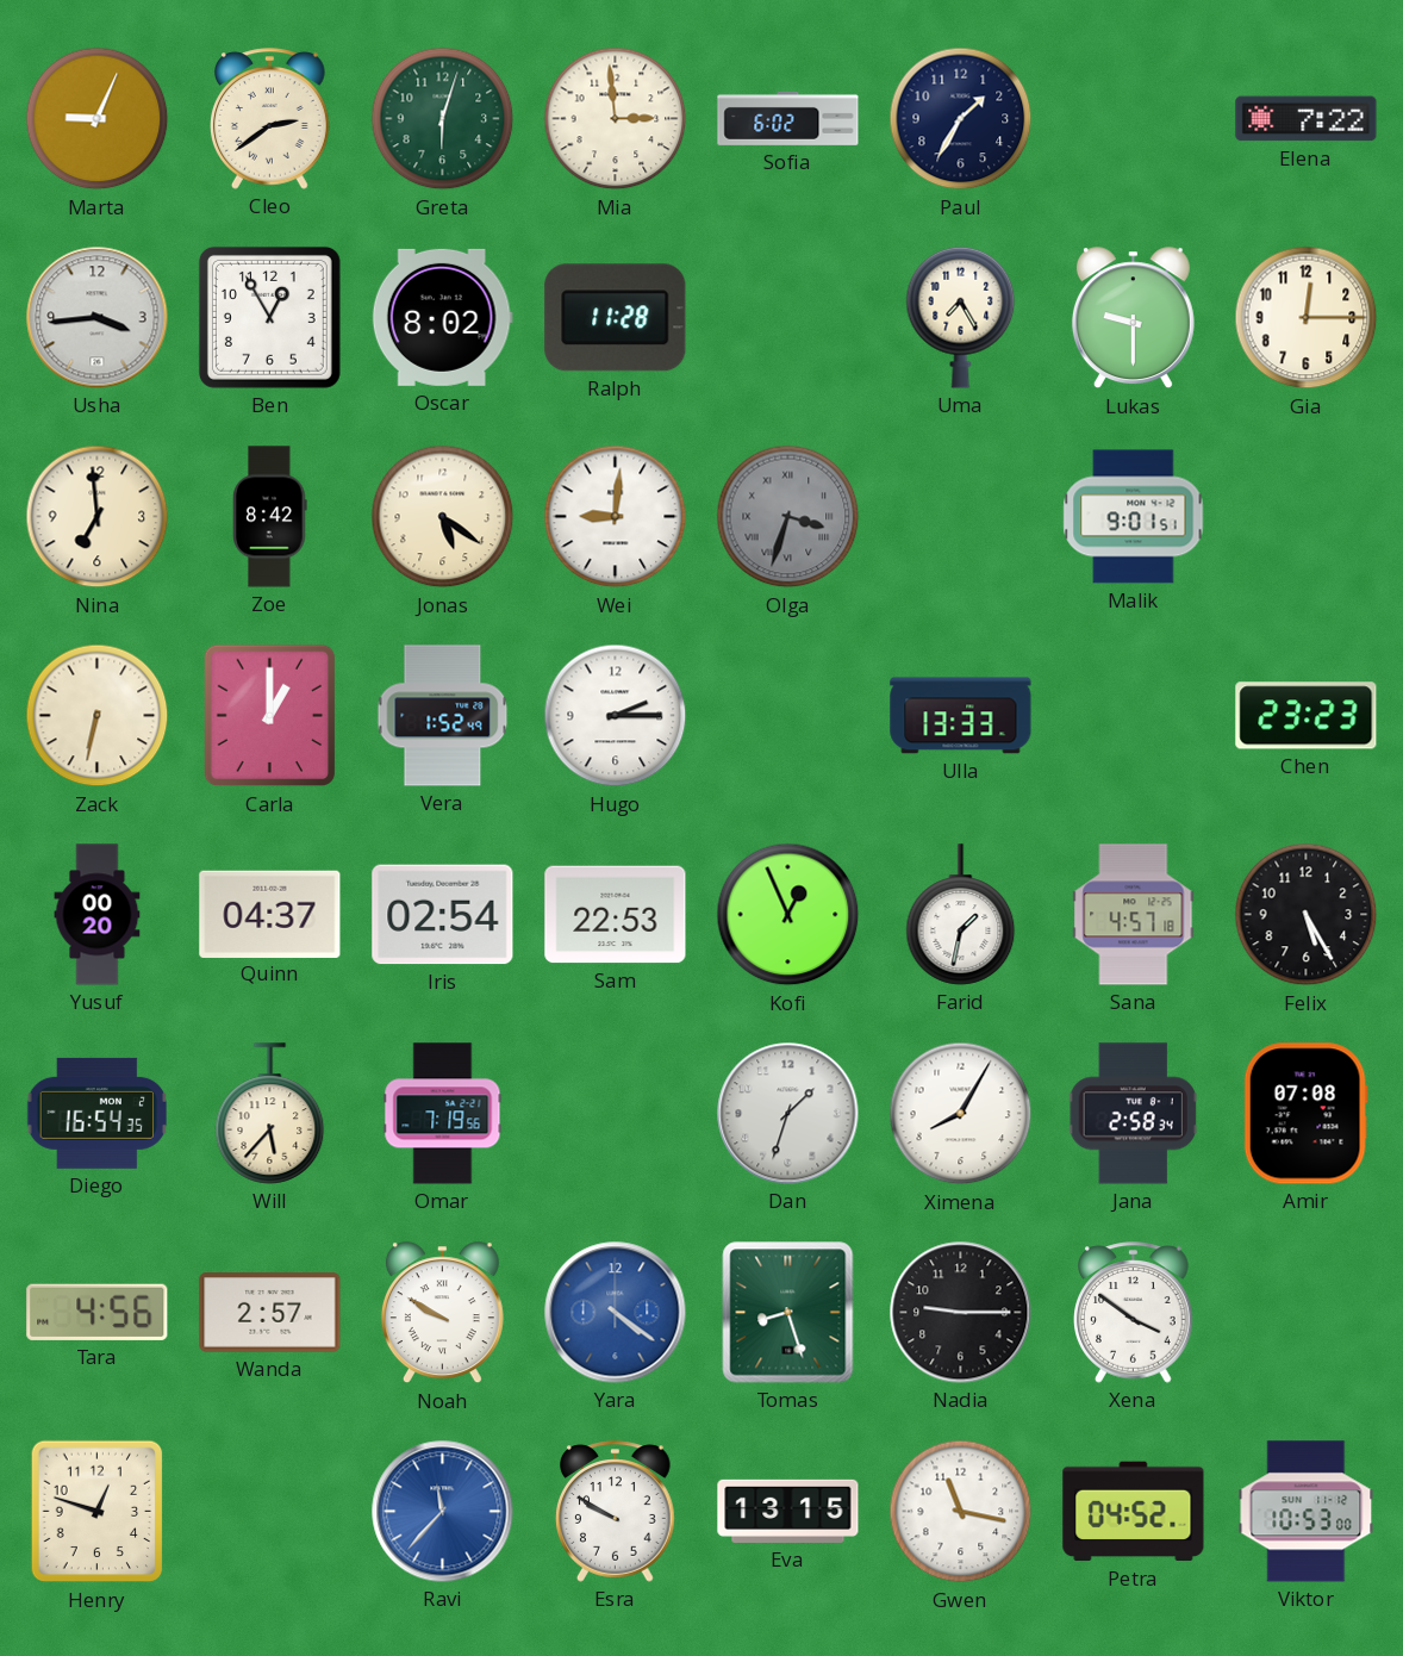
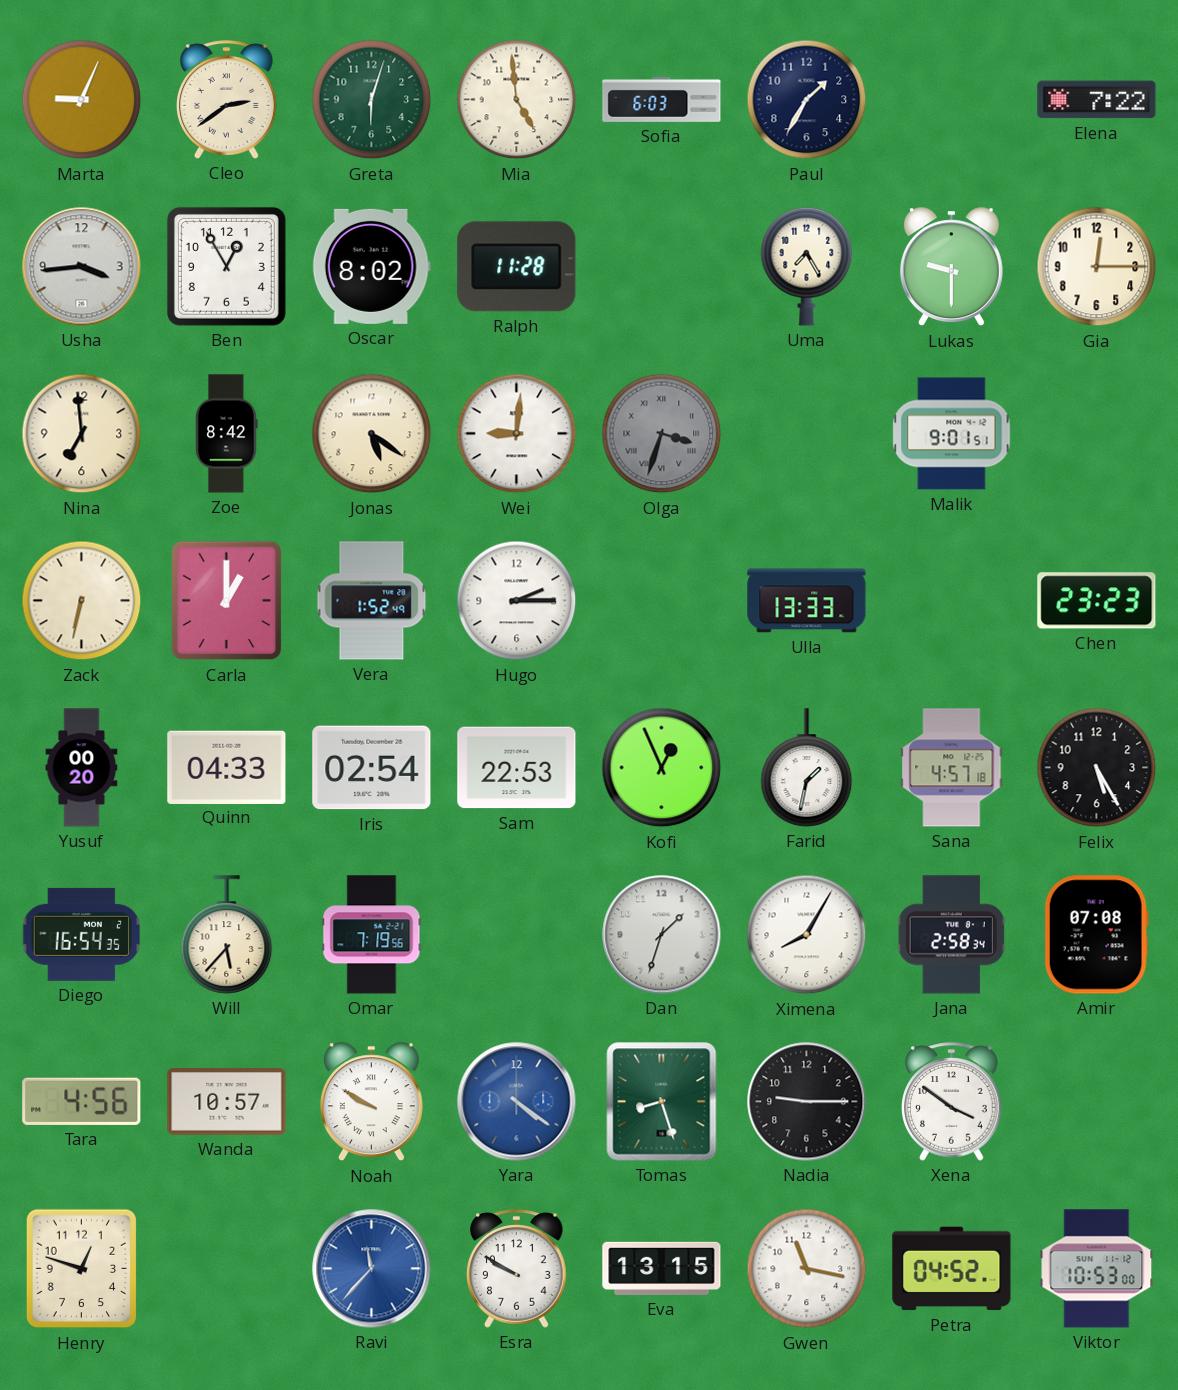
Mia: 2:59 -> 4:59 (517, 100)
Sofia: 6:02 -> 6:03 (662, 99)
Quinn: 04:37 -> 04:33 (227, 767)
Wanda: 2:57 -> 10:57 (227, 1102)
